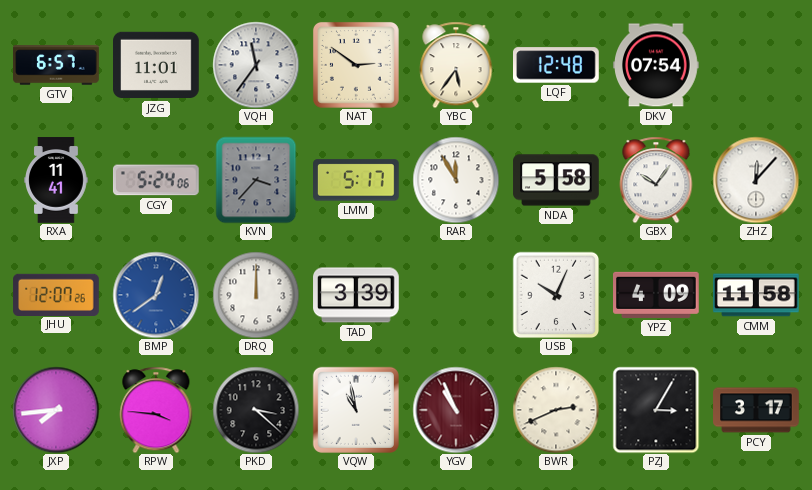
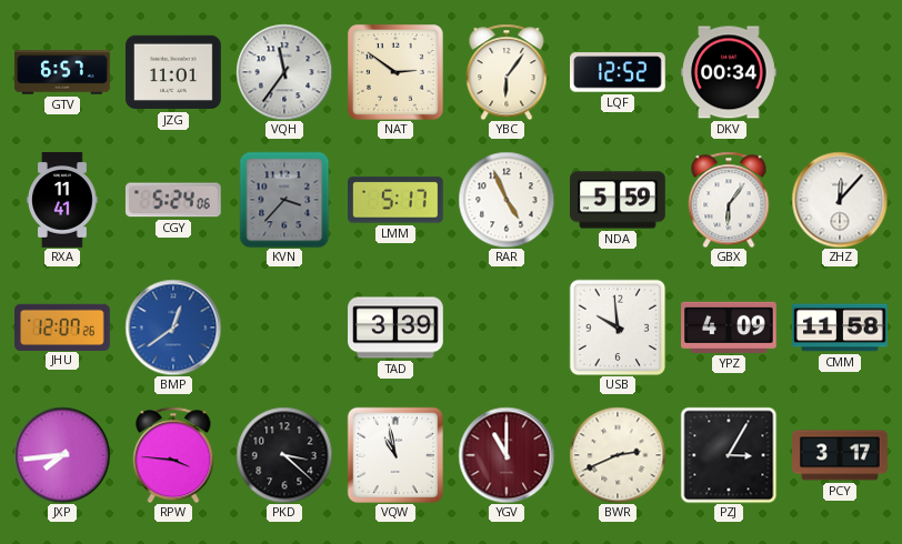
YBC: 5:36 -> 6:06 (507, 72)
LQF: 12:48 -> 12:52 (619, 72)
DKV: 07:54 -> 00:34 (729, 72)
RAR: 11:55 -> 4:56 (507, 200)
NDA: 5:58 -> 5:59 (618, 200)
GBX: 10:06 -> 6:06 (729, 200)
DRQ: 12:00 -> none (256, 295)
USB: 10:04 -> 9:59 (618, 328)
YGV: 10:56 -> 11:00 (507, 455)
